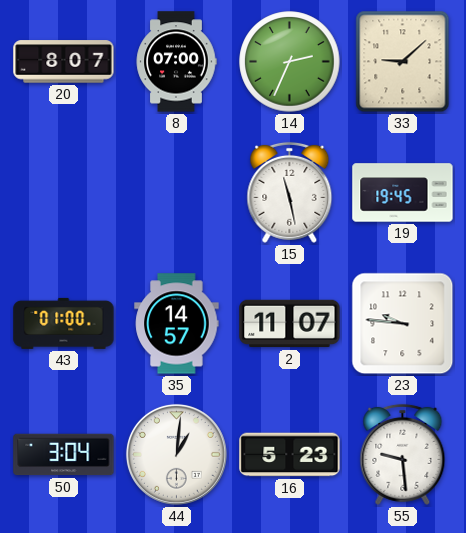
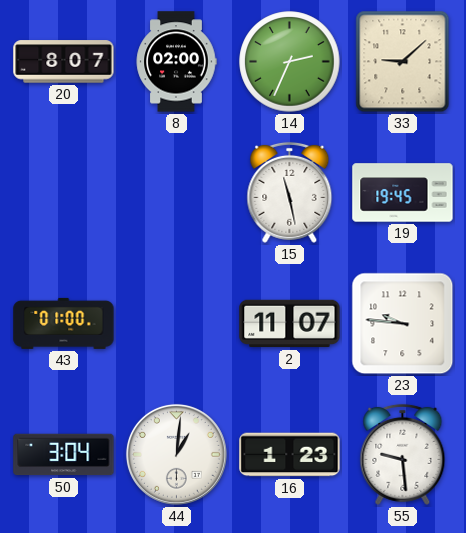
8: 07:00 -> 02:00 (176, 62)
35: 14:57 -> none (177, 324)
16: 5:23 -> 1:23 (290, 455)
